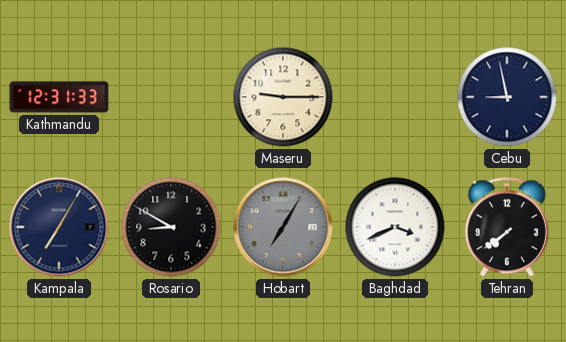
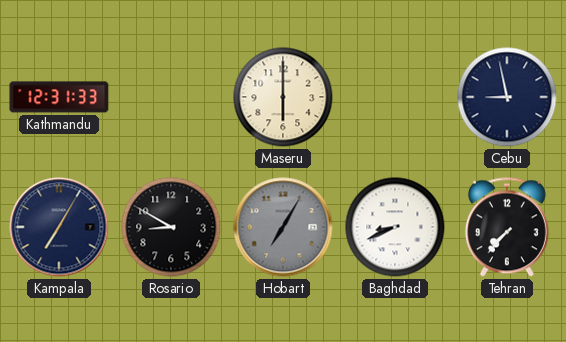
Maseru: 9:15 -> 6:00 (283, 97)
Baghdad: 3:41 -> 8:41 (395, 227)
Tehran: 7:39 -> 7:37 (507, 227)
